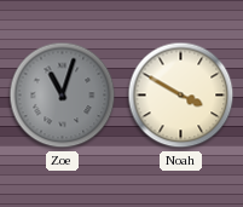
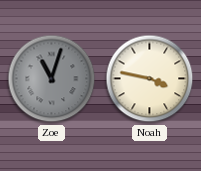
Noah: 3:50 -> 3:47 (150, 79)
